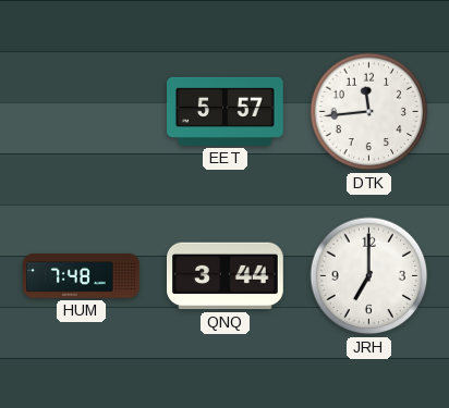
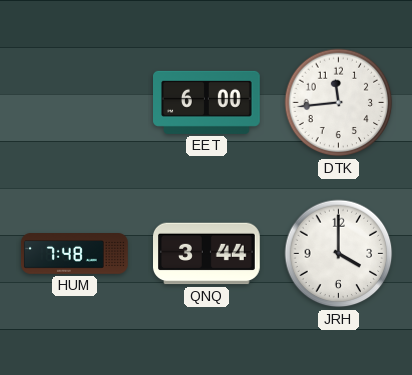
EET: 5:57 -> 6:00 (207, 102)
JRH: 7:00 -> 4:00 (339, 254)
